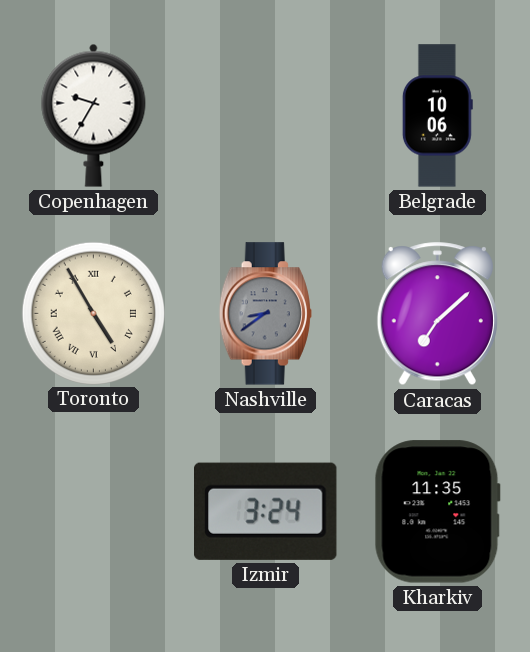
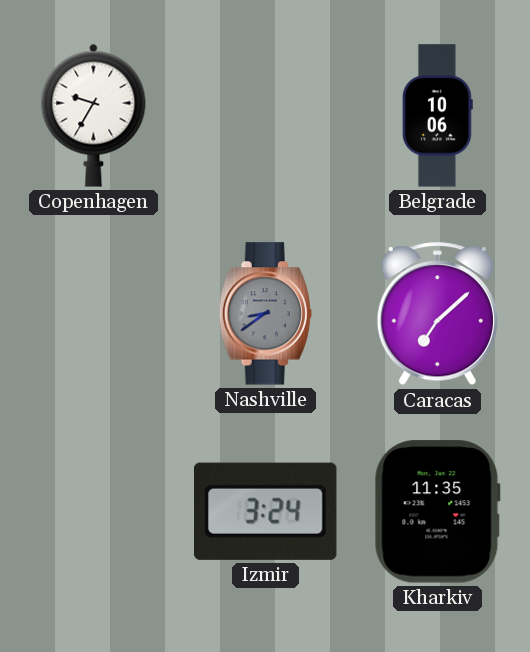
Toronto: 4:55 -> none (93, 313)
